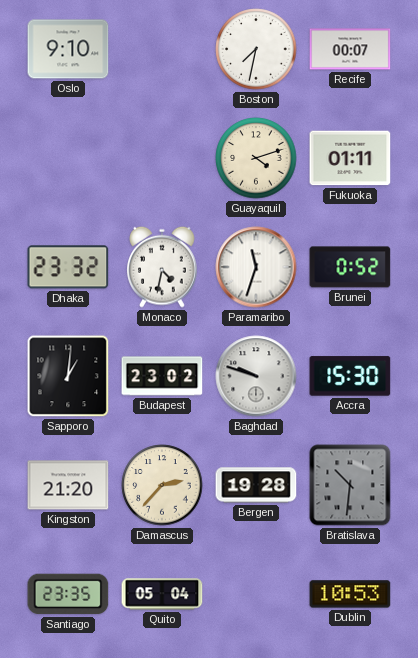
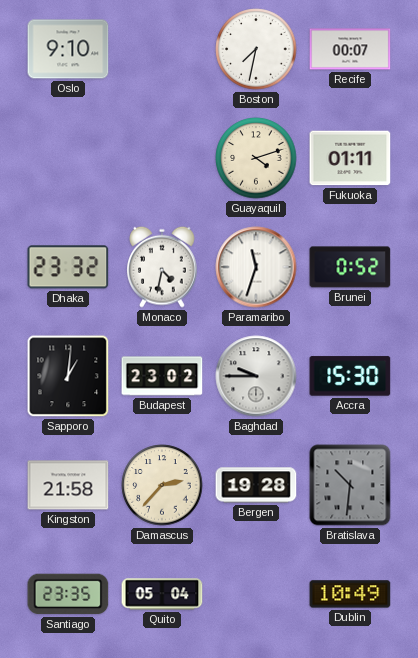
Baghdad: 9:48 -> 9:45 (256, 376)
Kingston: 21:20 -> 21:58 (68, 485)
Dublin: 10:53 -> 10:49 (350, 594)
